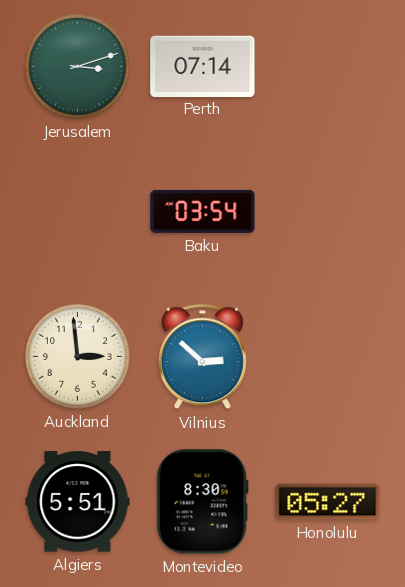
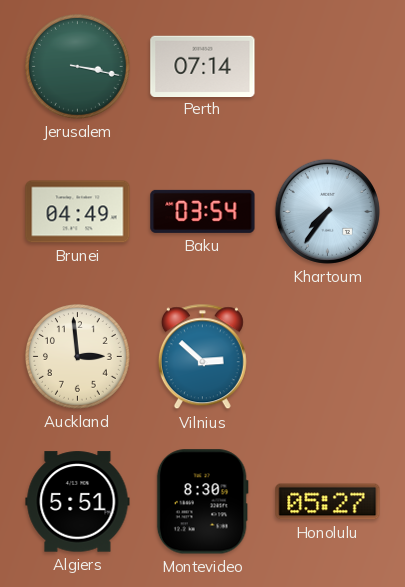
Jerusalem: 3:12 -> 3:17 (78, 67)
Brunei: none -> 04:49 (78, 212)
Khartoum: none -> 7:36 (327, 211)
